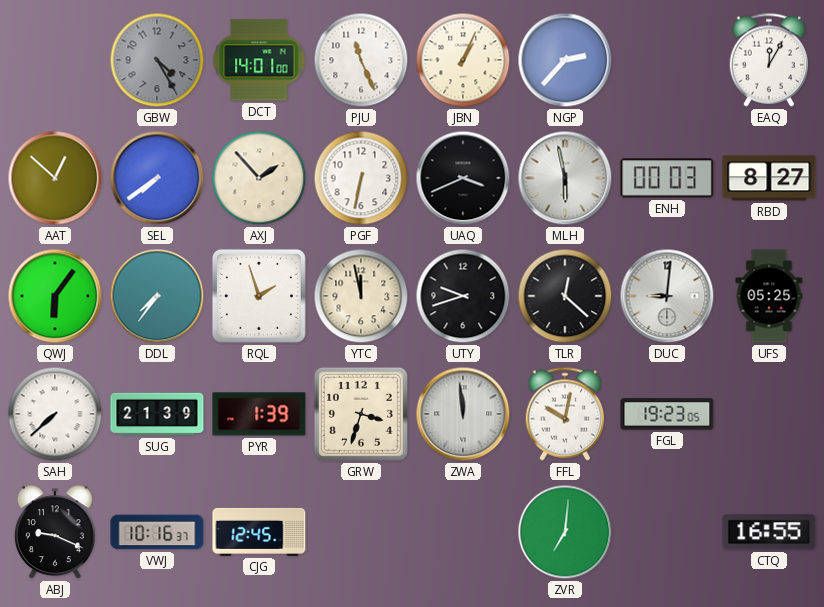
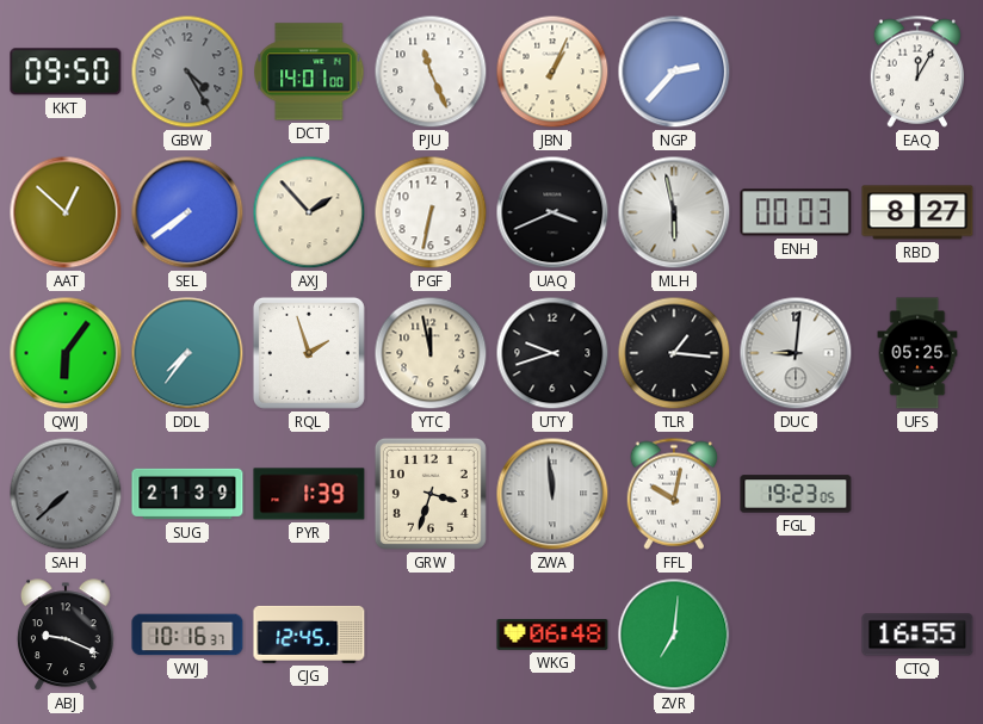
KKT: none -> 09:50 (66, 72)
TLR: 12:22 -> 1:16 (674, 353)
SAH dial: white -> grey (66, 494)
WKG: none -> 06:48 (552, 636)
